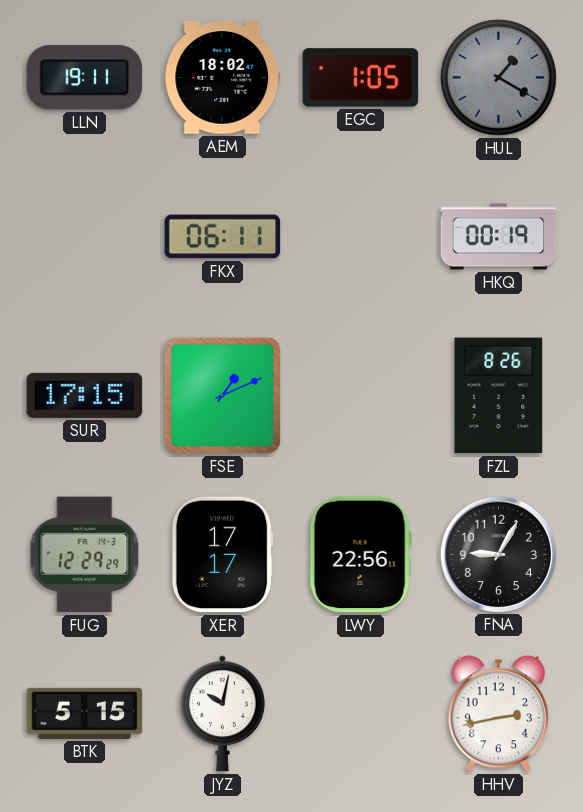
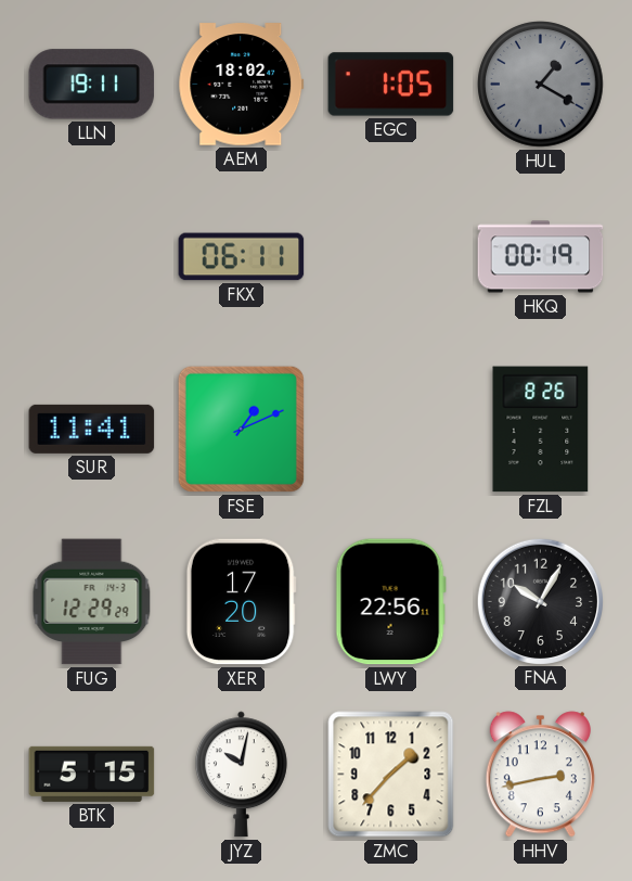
SUR: 17:15 -> 11:41 (92, 429)
XER: 17:17 -> 17:20 (241, 602)
FNA: 9:05 -> 10:05 (540, 601)
ZMC: none -> 1:37 (391, 775)
